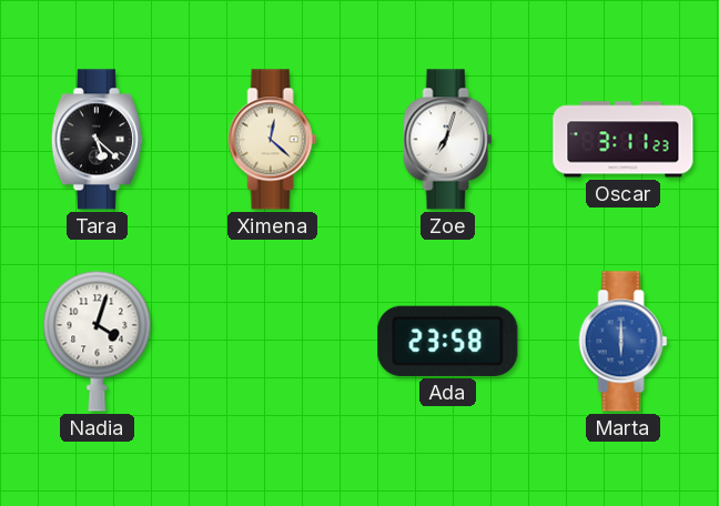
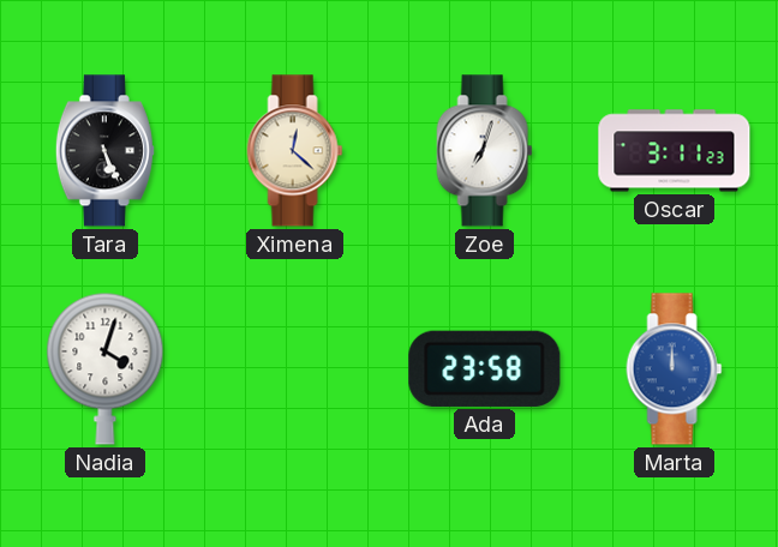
Tara: 5:22 -> 5:26 (104, 151)
Marta: 6:00 -> 12:00 (675, 369)
